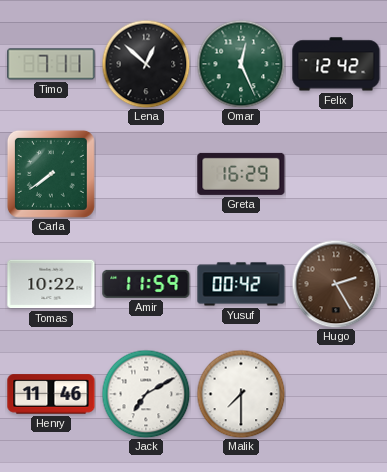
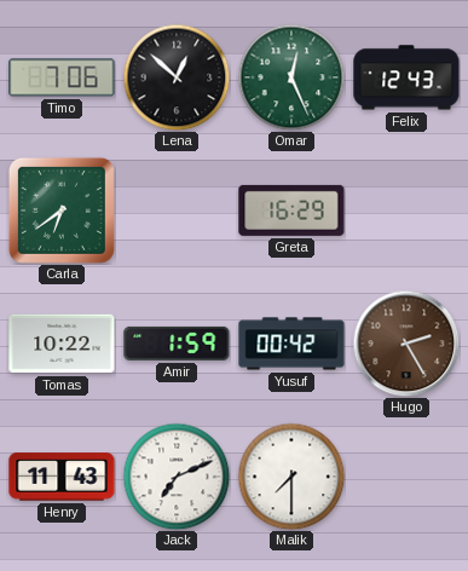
Timo: 7:11 -> 7:06 (62, 77)
Felix: 12:42 -> 12:43 (406, 77)
Carla: 7:39 -> 6:39 (62, 210)
Amir: 11:59 -> 1:59 (177, 344)
Henry: 11:46 -> 11:43 (62, 477)
Jack: 7:10 -> 7:11 (177, 477)
